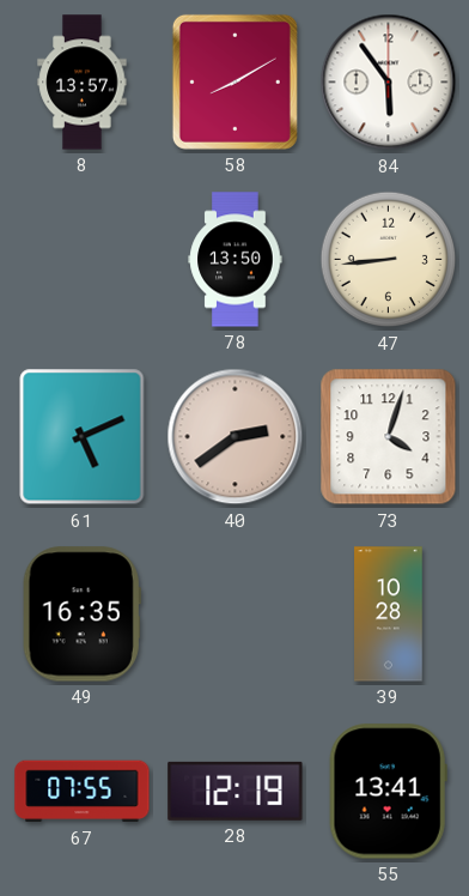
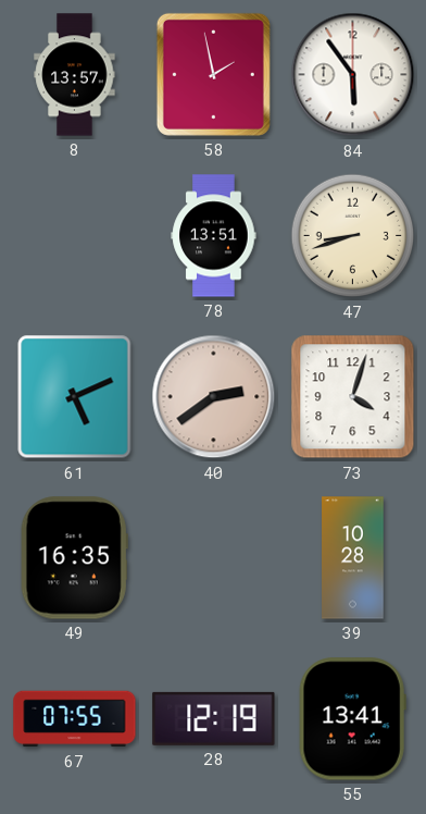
58: 8:10 -> 1:58 (213, 74)
78: 13:50 -> 13:51 (214, 236)
47: 8:44 -> 8:42 (353, 236)
